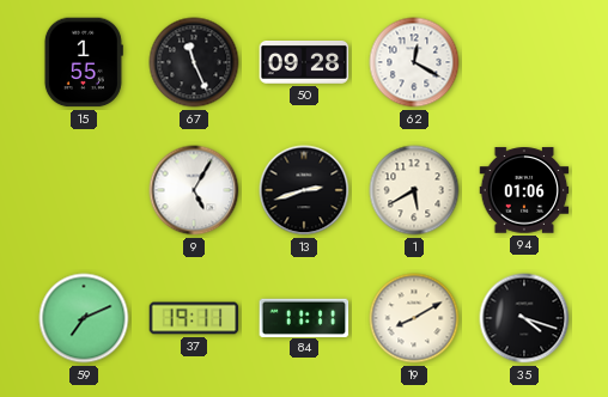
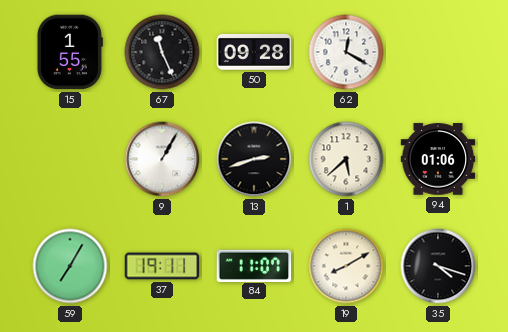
9: 5:05 -> 1:05 (162, 159)
1: 5:40 -> 5:38 (346, 159)
59: 7:11 -> 7:05 (70, 266)
84: 11:11 -> 11:07 (254, 265)
